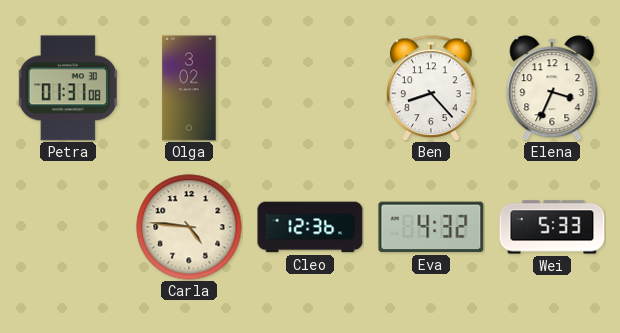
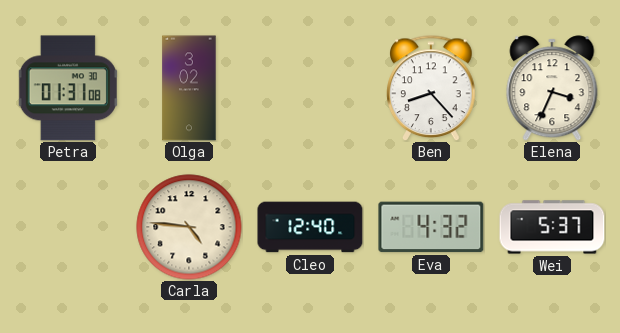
Cleo: 12:36 -> 12:40 (310, 227)
Wei: 5:33 -> 5:37 (552, 227)
